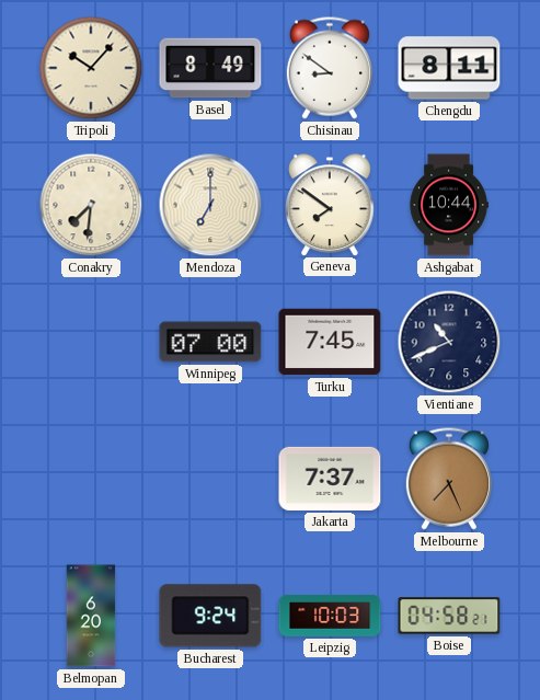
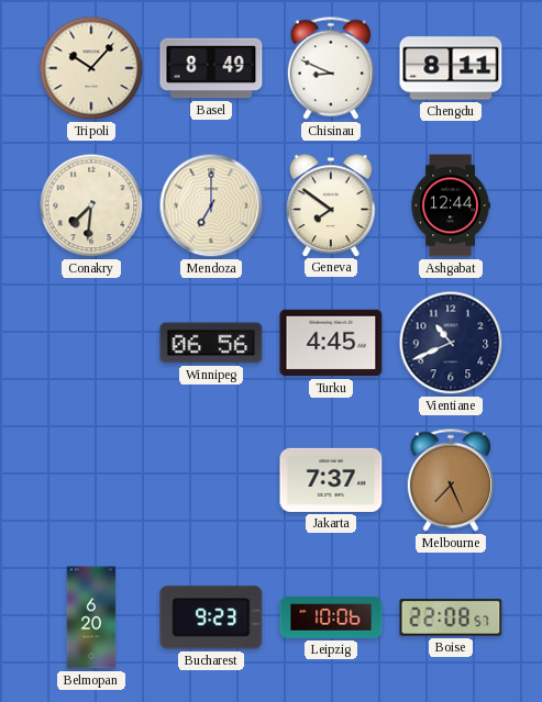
Chisinau: 8:51 -> 8:49 (331, 68)
Ashgabat: 10:44 -> 12:44 (451, 205)
Winnipeg: 07:00 -> 06:56 (211, 343)
Turku: 7:45 -> 4:45 (331, 343)
Bucharest: 9:24 -> 9:23 (211, 617)
Leipzig: 10:03 -> 10:06 (331, 617)
Boise: 04:58 -> 22:08 (451, 617)
